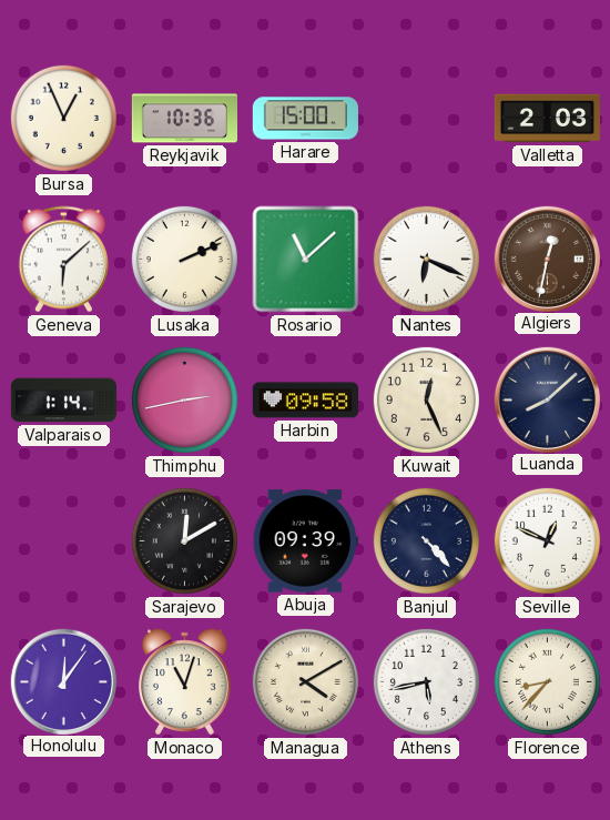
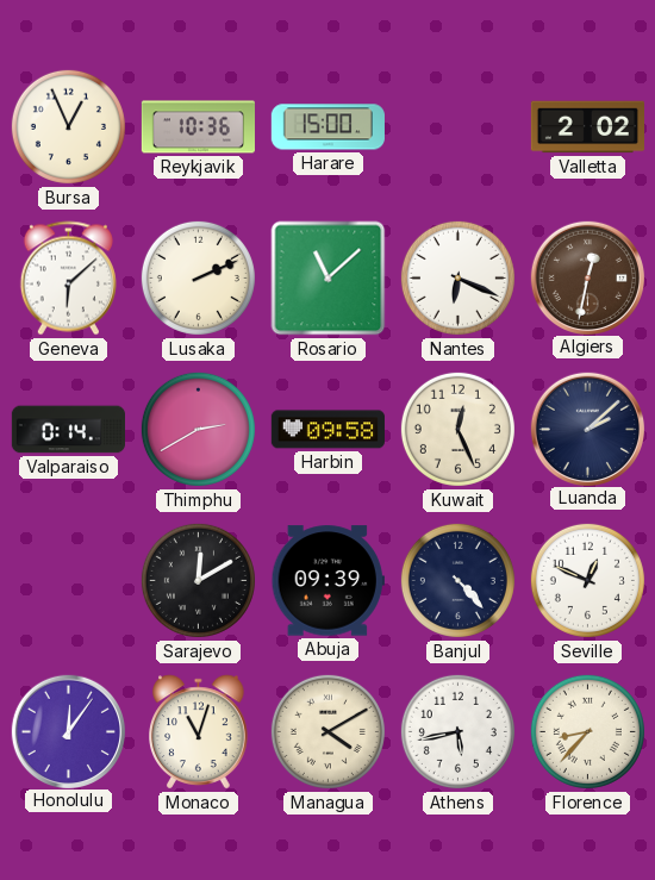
Valletta: 2:03 -> 2:02 (587, 127)
Valparaiso: 1:14 -> 0:14 (68, 430)
Thimphu: 2:43 -> 2:40 (198, 429)
Luanda: 8:08 -> 2:08 (587, 429)
